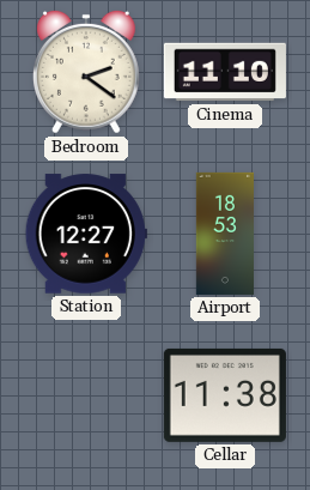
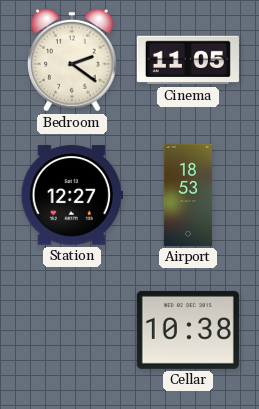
Cinema: 11:10 -> 11:05 (188, 60)
Cellar: 11:38 -> 10:38 (188, 330)
